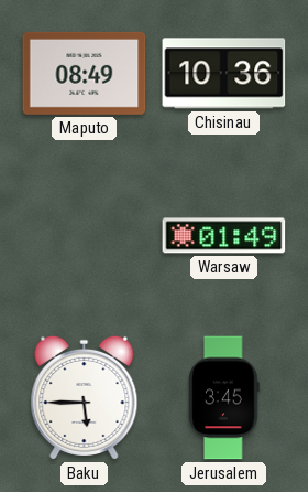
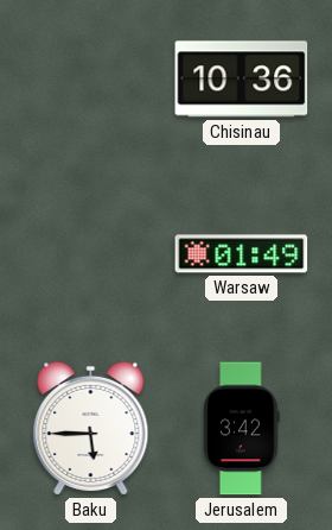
Maputo: 08:49 -> none (85, 73)
Jerusalem: 3:45 -> 3:42 (242, 429)
